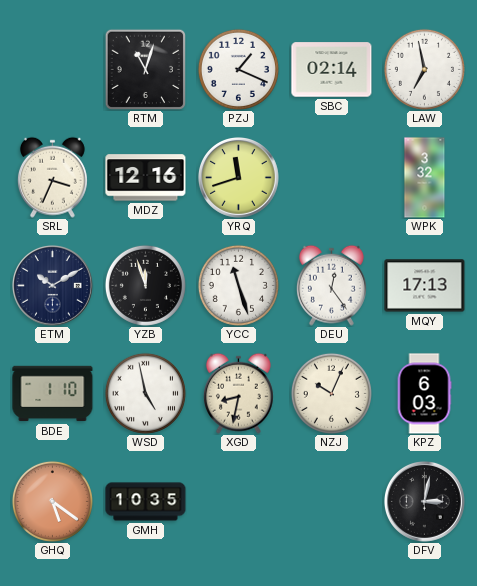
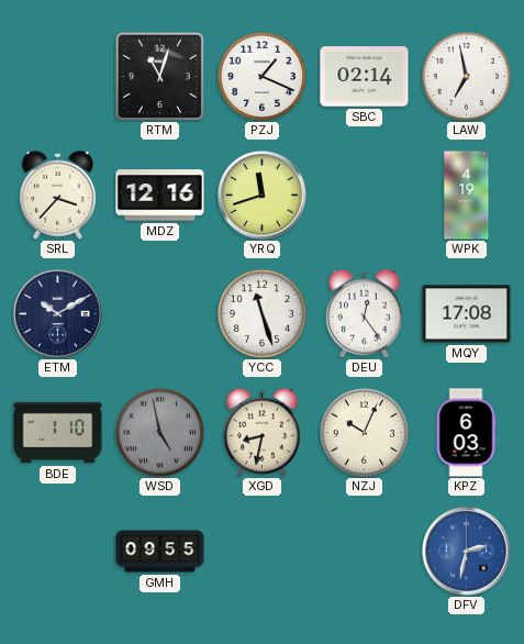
SRL: 3:34 -> 3:37 (57, 195)
WPK: 3:32 -> 4:19 (467, 196)
YZB: 11:57 -> none (145, 285)
MQY: 17:13 -> 17:08 (467, 314)
WSD dial: white -> grey (159, 432)
GHQ: 5:21 -> none (52, 501)
GMH: 10:35 -> 09:55 (160, 552)
DFV: 3:02 -> 2:32 (467, 552)
DFV dial: black -> blue (467, 552)
